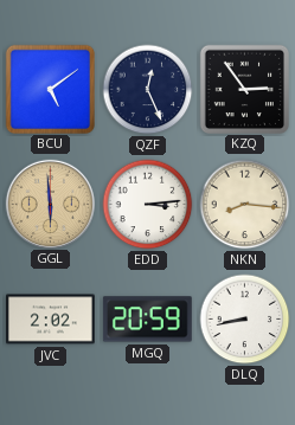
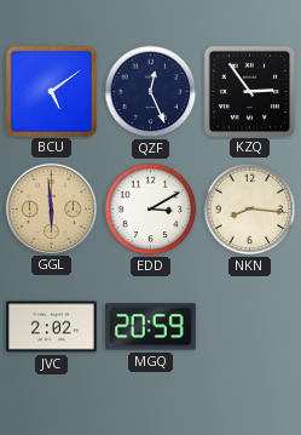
EDD: 3:14 -> 3:10 (151, 210)
DLQ: 8:43 -> none (245, 320)
